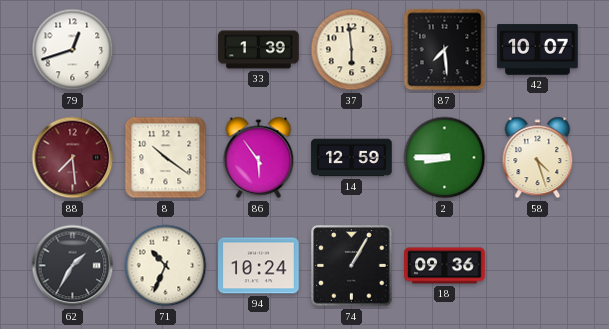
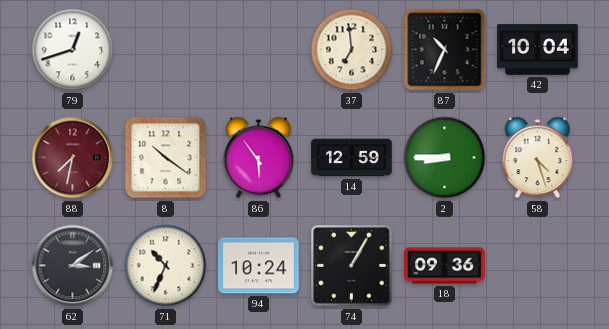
33: 1:39 -> none (259, 50)
37: 5:59 -> 6:59 (352, 50)
87: 7:29 -> 10:34 (445, 50)
42: 10:07 -> 10:04 (538, 50)
88: 7:29 -> 7:32 (73, 158)
62: 1:35 -> 3:09 (73, 266)
